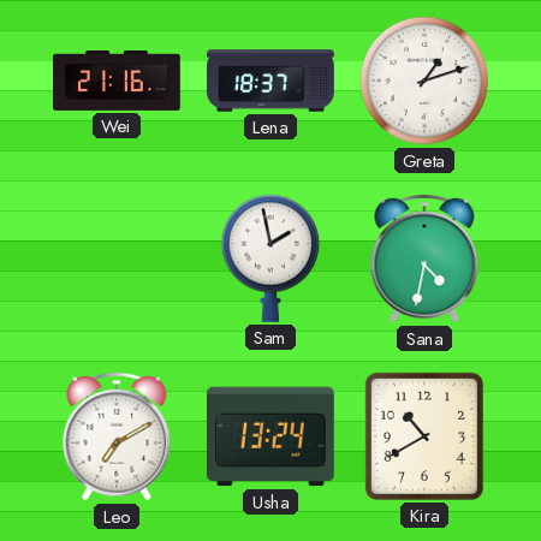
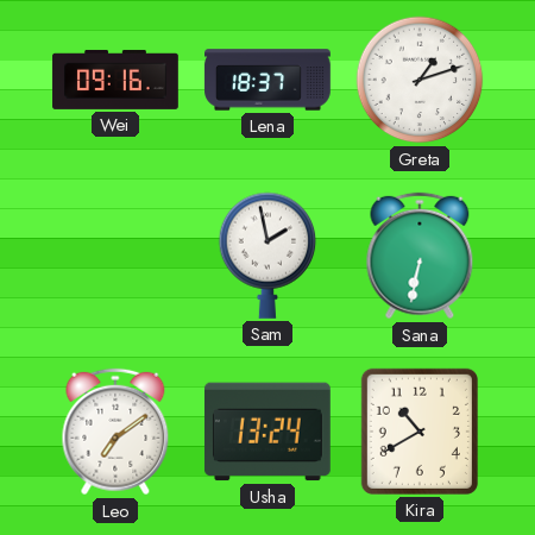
Wei: 21:16 -> 09:16 (115, 80)
Sana: 4:32 -> 6:32 (420, 256)
Leo: 7:10 -> 7:09 (115, 432)
